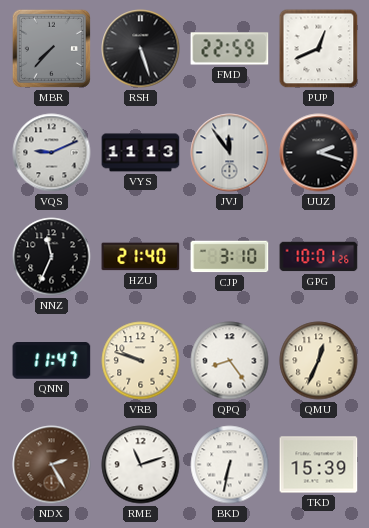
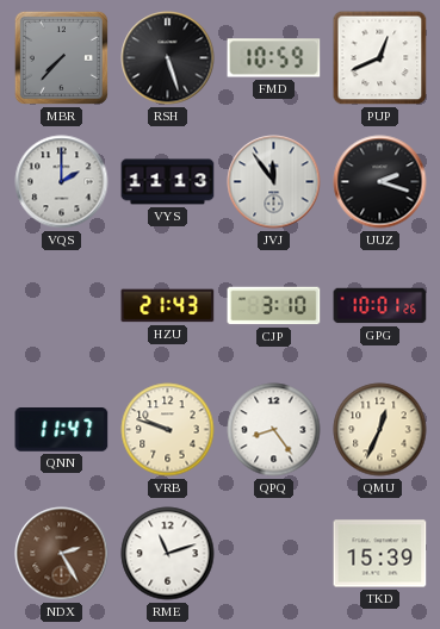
FMD: 22:59 -> 10:59 (274, 58)
VQS: 9:11 -> 2:00 (62, 182)
NNZ: 11:34 -> none (52, 257)
HZU: 21:40 -> 21:43 (168, 306)
BKD: 6:32 -> none (230, 465)
